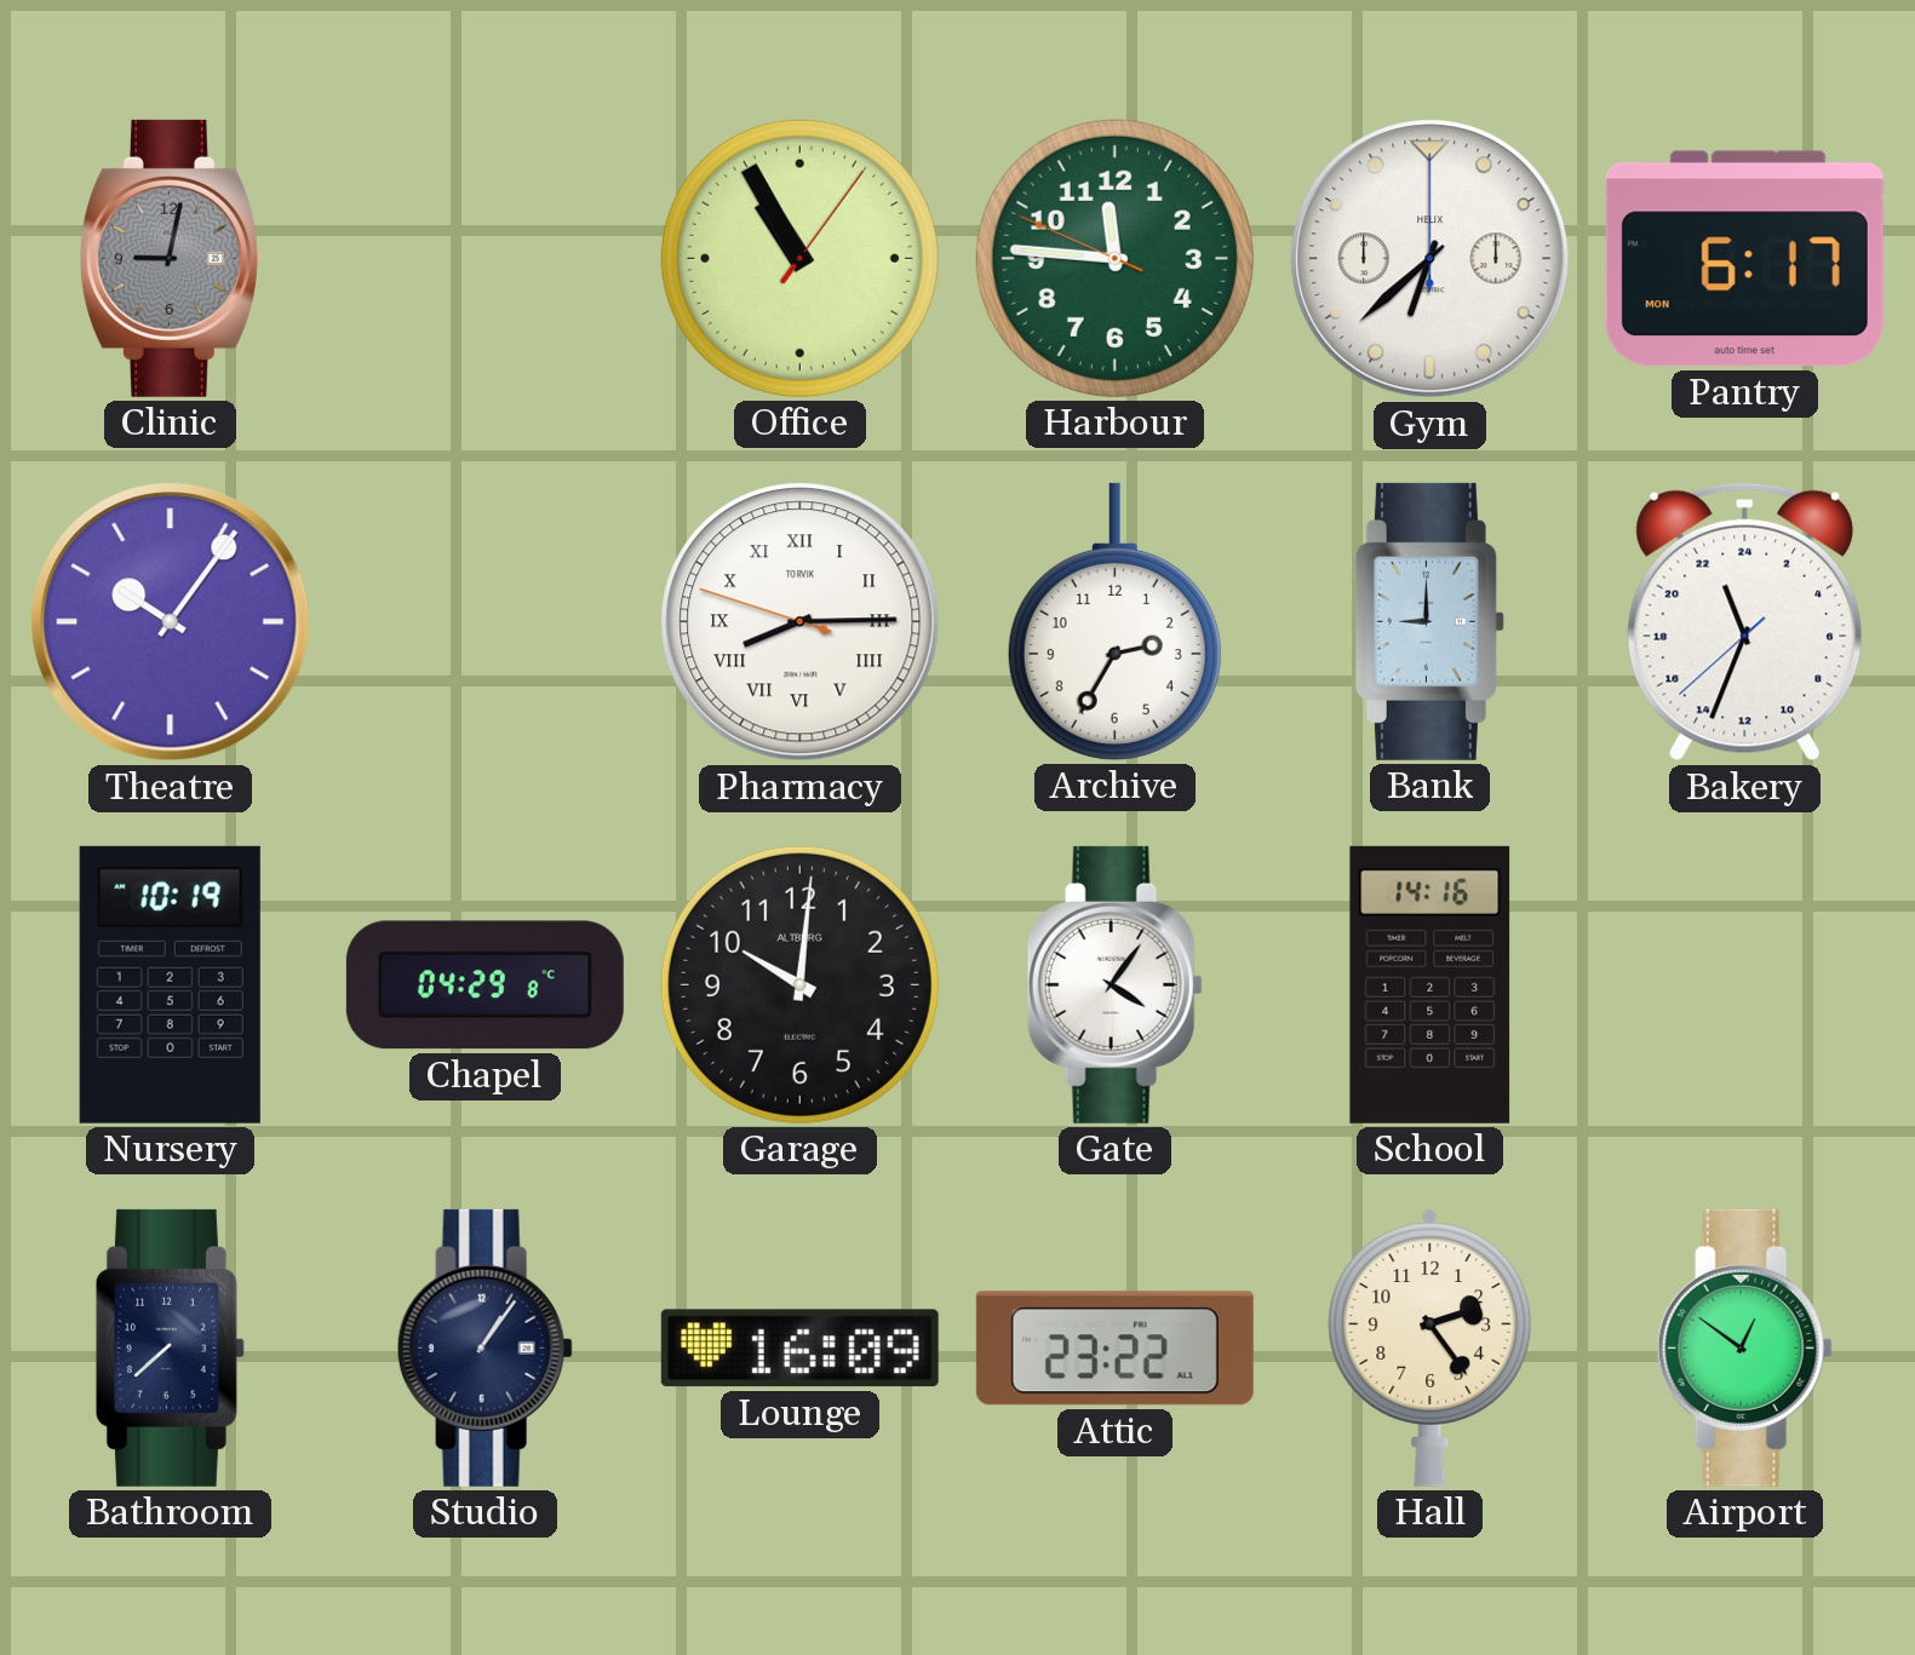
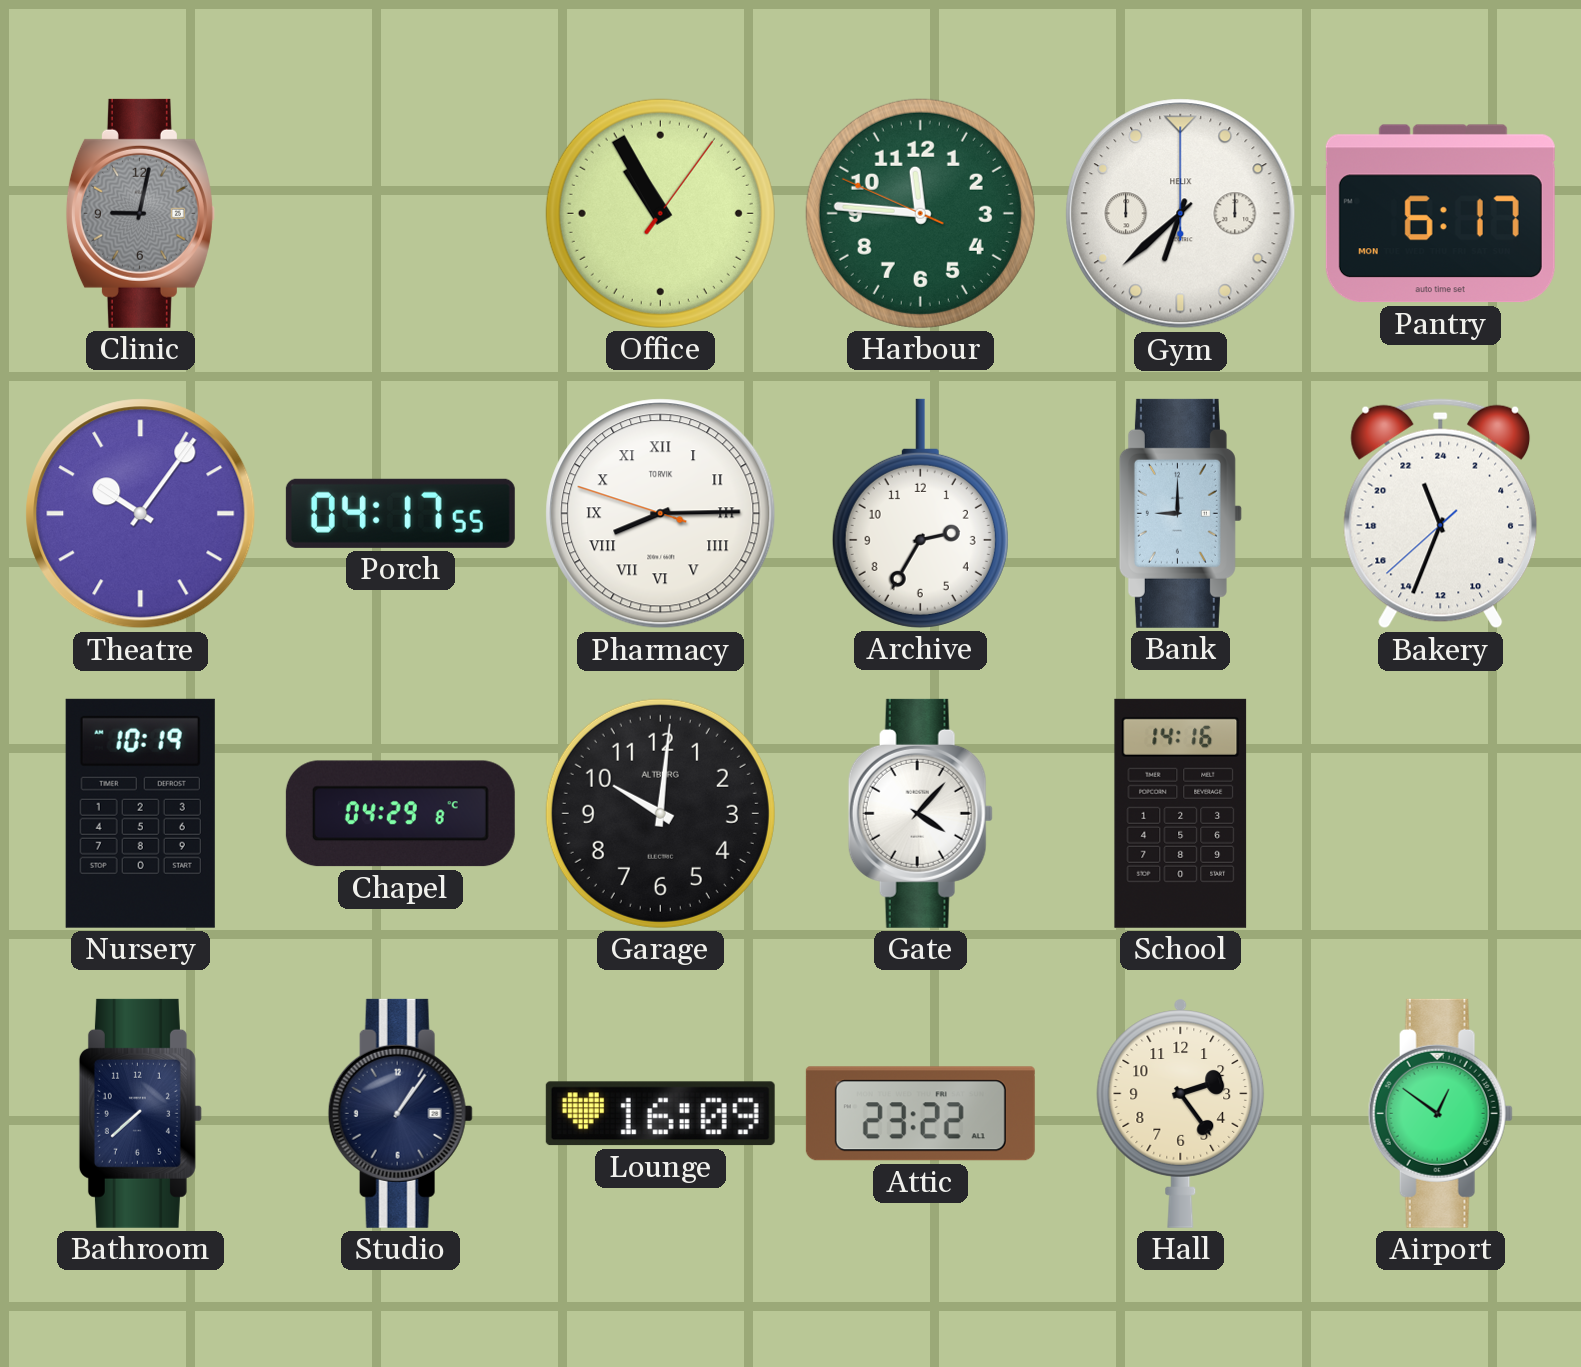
Porch: none -> 04:17 (400, 513)
Gate: 4:06 -> 4:07 (920, 813)
